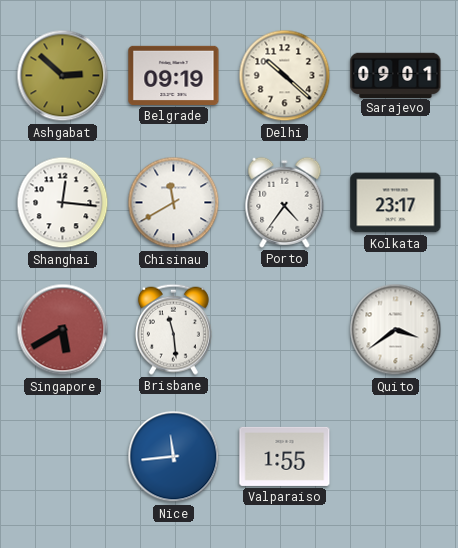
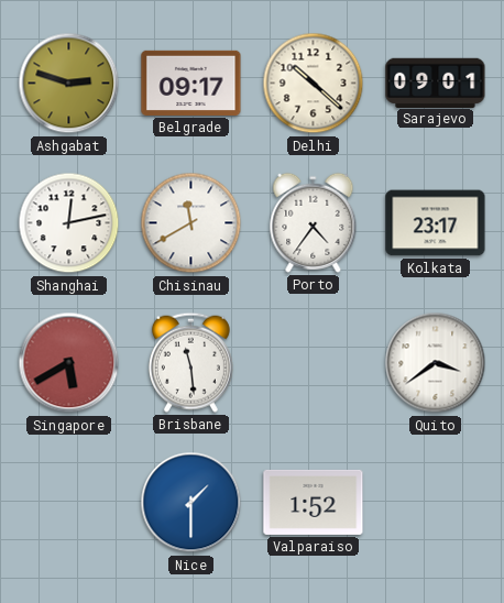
Ashgabat: 2:52 -> 2:48 (69, 84)
Belgrade: 09:19 -> 09:17 (191, 83)
Shanghai: 12:16 -> 12:13 (69, 223)
Nice: 11:44 -> 1:30 (191, 503)
Valparaiso: 1:55 -> 1:52 (314, 502)
